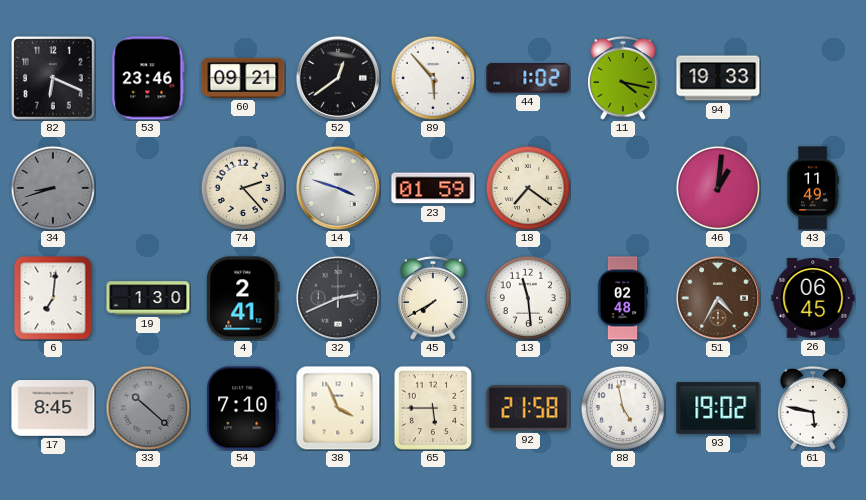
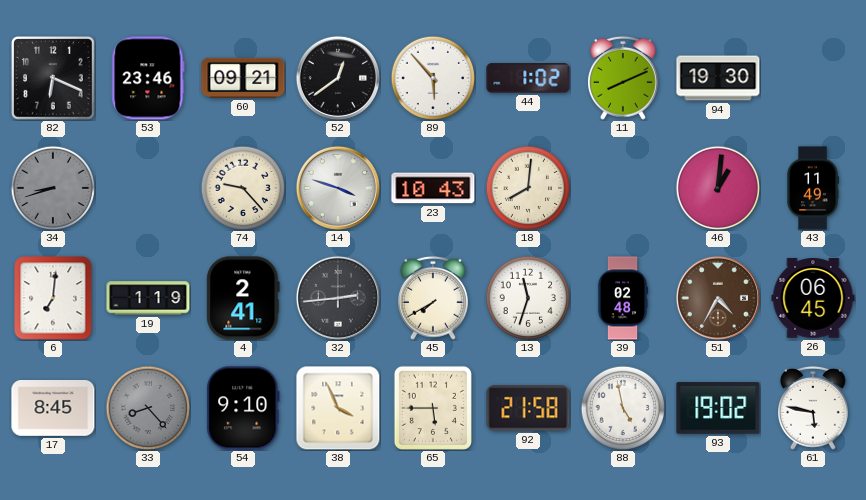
11: 4:17 -> 8:11 (624, 78)
94: 19:33 -> 19:30 (718, 78)
74: 2:23 -> 9:23 (242, 187)
23: 01:59 -> 10:43 (433, 188)
18: 7:21 -> 8:01 (527, 187)
19: 1:30 -> 1:19 (148, 298)
32: 2:41 -> 2:44 (338, 298)
13: 11:29 -> 11:33 (527, 297)
33: 10:22 -> 8:23 (147, 407)
54: 7:10 -> 9:10 (243, 408)
